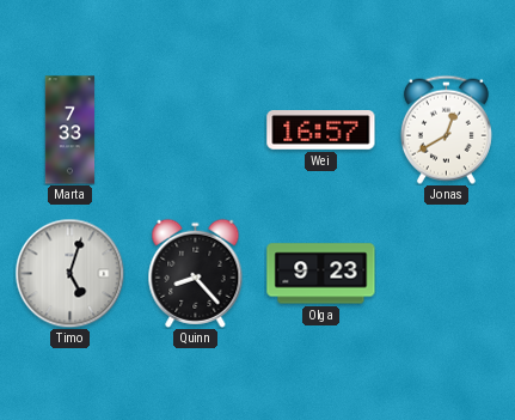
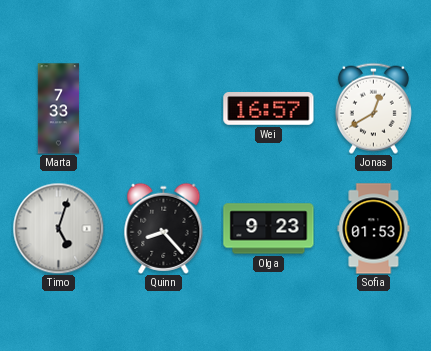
Sofia: none -> 01:53 (374, 229)
